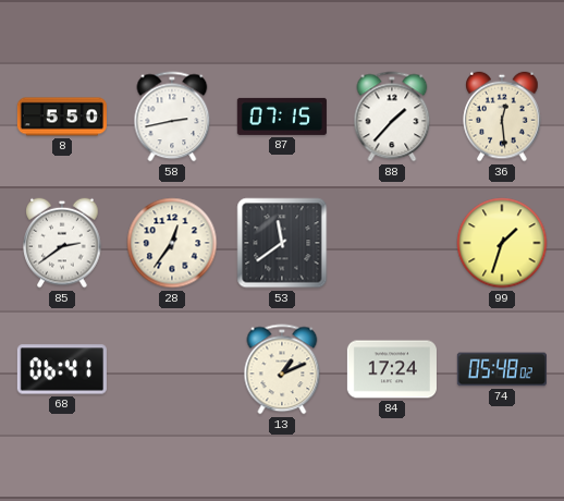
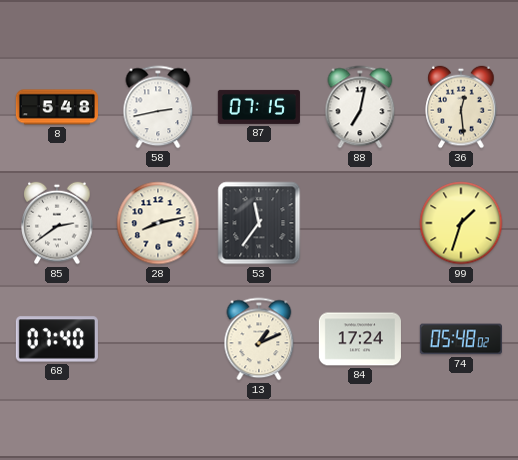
8: 5:50 -> 5:48 (56, 107)
88: 1:37 -> 7:02 (360, 107)
28: 12:36 -> 8:13 (158, 223)
53: 11:39 -> 11:36 (259, 223)
68: 06:41 -> 07:40 (57, 339)
